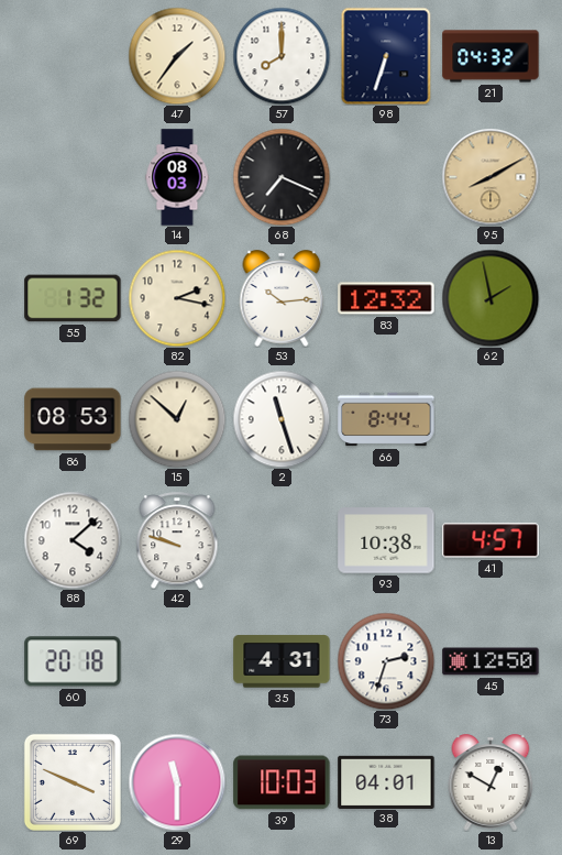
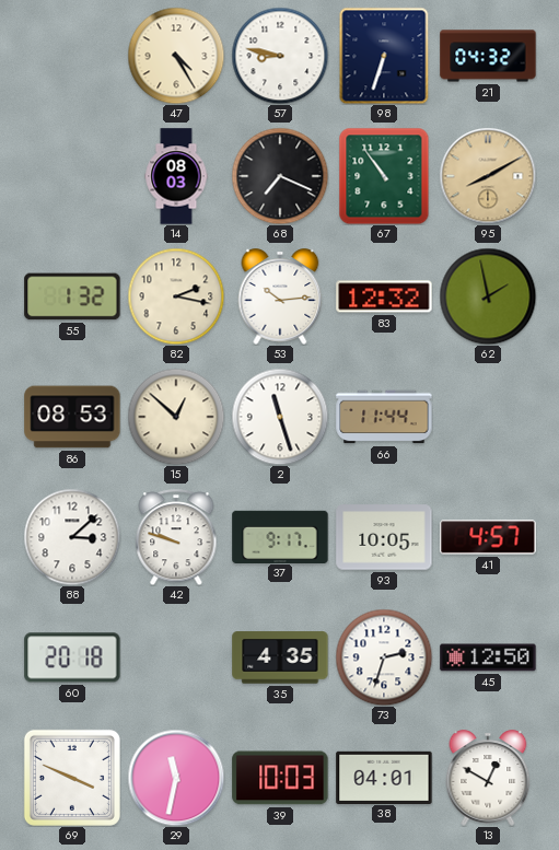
47: 1:36 -> 4:25 (176, 56)
57: 8:00 -> 8:47 (280, 56)
67: none -> 10:54 (384, 176)
66: 8:44 -> 11:44 (384, 417)
88: 4:08 -> 3:08 (72, 537)
37: none -> 9:17 (280, 536)
93: 10:38 -> 10:05 (384, 537)
35: 4:31 -> 4:35 (280, 657)
29: 11:30 -> 11:32 (176, 778)
